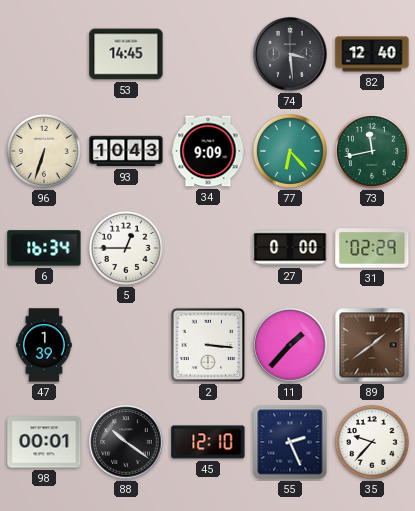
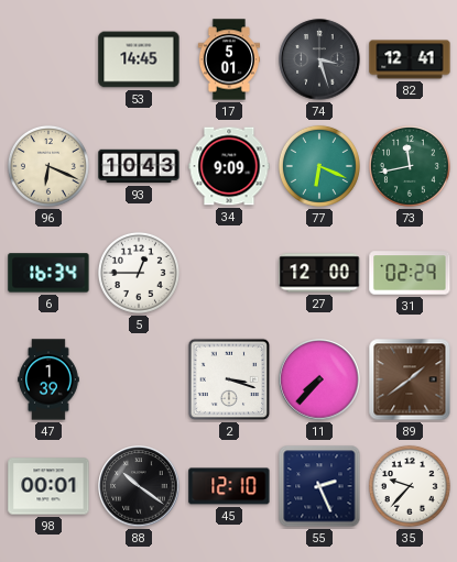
17: none -> 5:01 (229, 59)
74: 3:29 -> 3:27 (319, 59)
82: 12:40 -> 12:41 (410, 59)
96: 6:33 -> 6:19 (48, 166)
77: 6:23 -> 6:19 (319, 166)
27: 0:00 -> 12:00 (319, 273)
2: 3:16 -> 3:18 (229, 379)
11: 1:37 -> 7:37 (319, 379)
